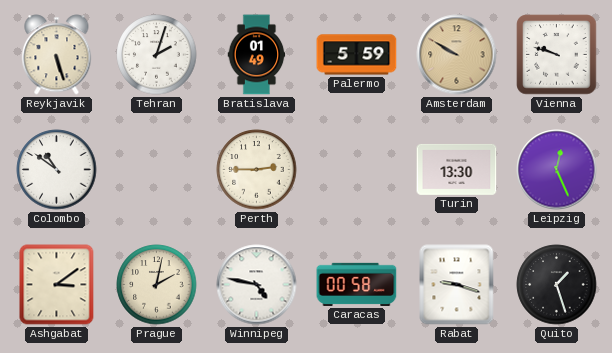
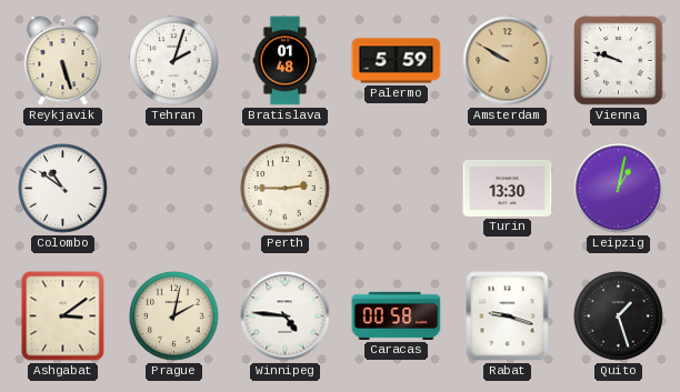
Bratislava: 01:49 -> 01:48 (286, 61)
Leipzig: 12:26 -> 1:02 (619, 189)
Winnipeg: 4:47 -> 4:46 (286, 316)
